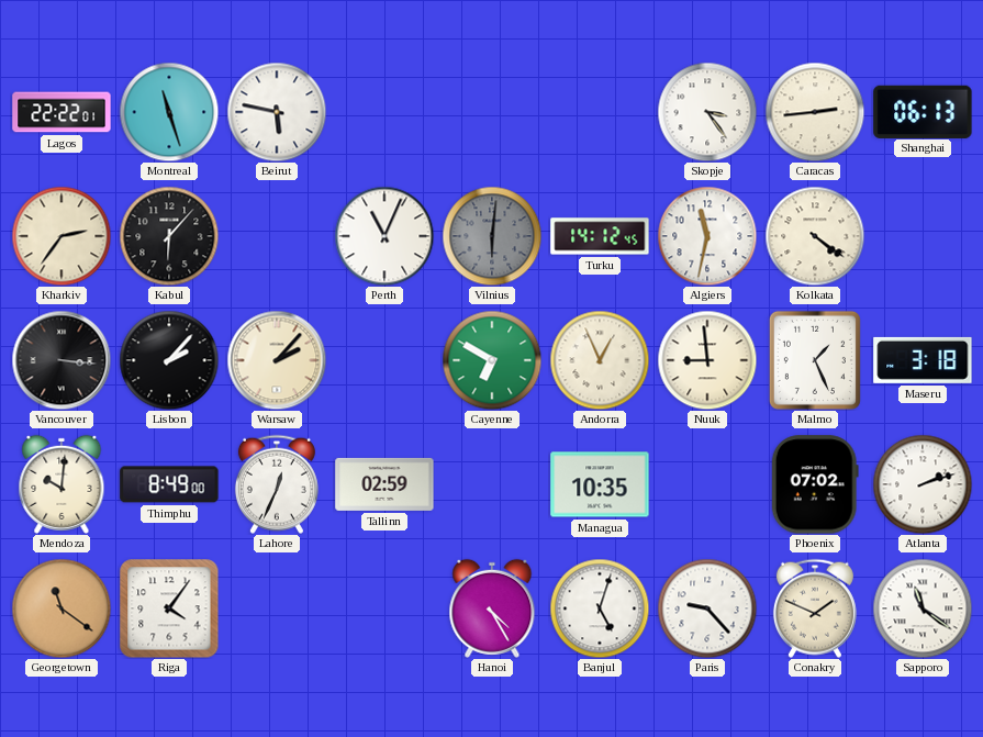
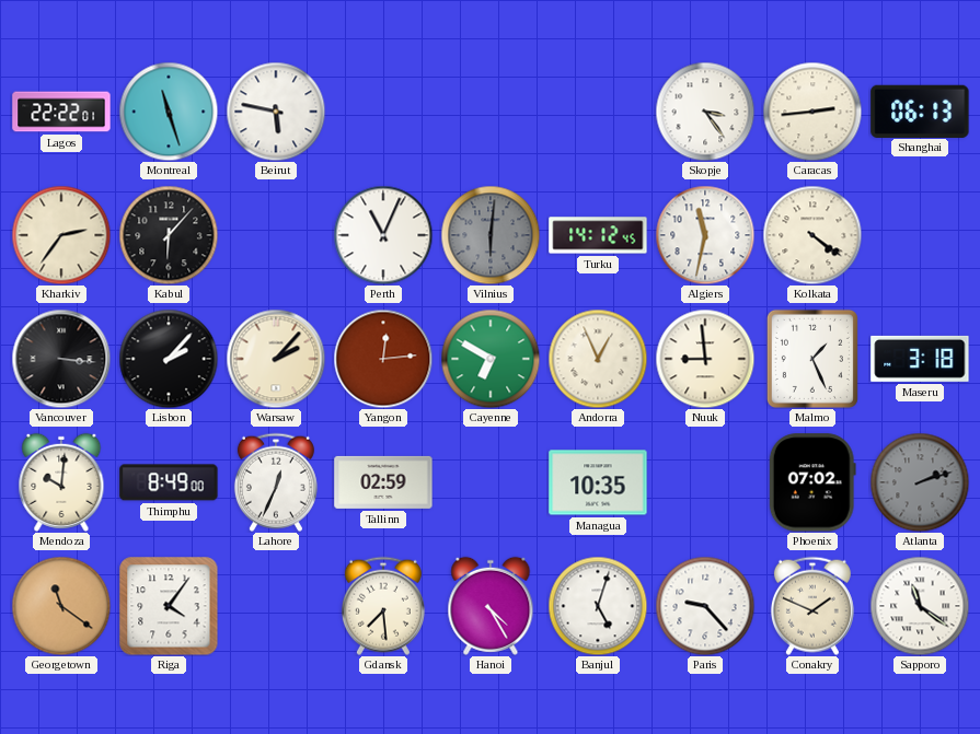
Yangon: none -> 12:14 (383, 359)
Atlanta dial: white -> grey (920, 482)
Gdansk: none -> 7:29 (383, 606)
